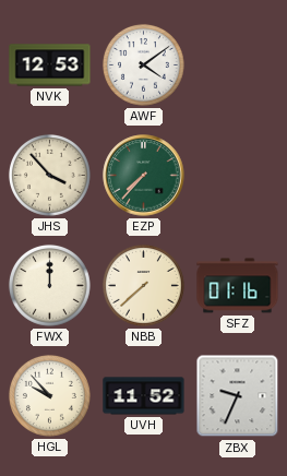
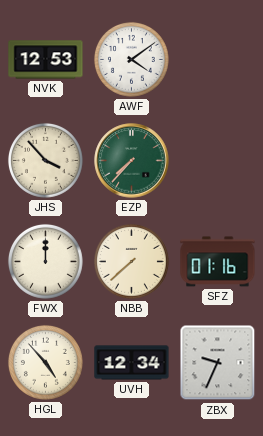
HGL: 9:53 -> 4:53 (45, 362)
UVH: 11:52 -> 12:34 (132, 363)
